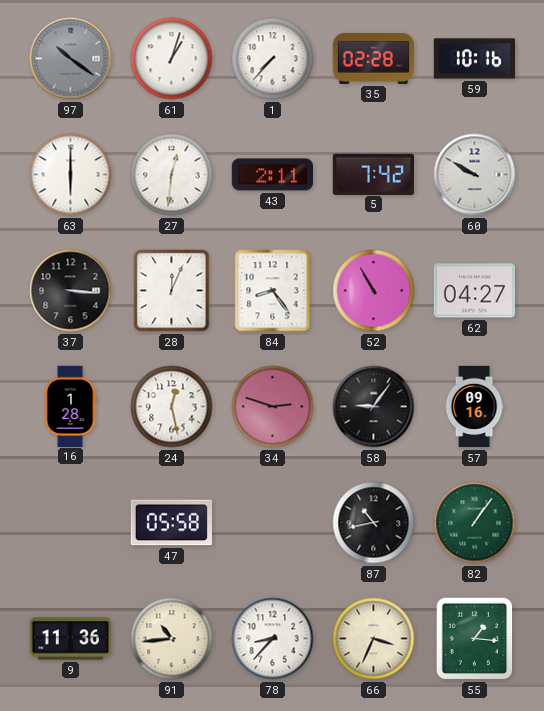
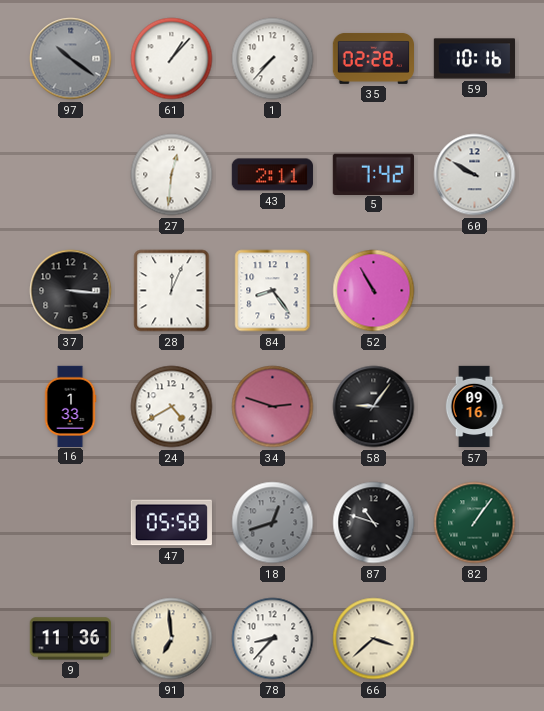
61: 1:03 -> 1:07 (172, 59)
63: 6:00 -> none (71, 175)
62: 04:27 -> none (474, 291)
16: 1:28 -> 1:33 (70, 406)
24: 12:28 -> 4:40 (172, 407)
18: none -> 12:42 (273, 523)
87: 10:43 -> 10:48 (374, 523)
91: 10:44 -> 6:59 (172, 639)
66: 3:34 -> 3:38 (374, 639)
55: 1:16 -> none (475, 639)
